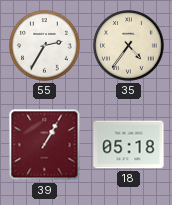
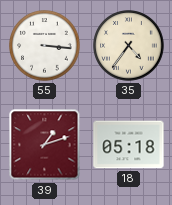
55: 2:35 -> 3:16 (45, 46)
39: 1:05 -> 1:12 (45, 145)
